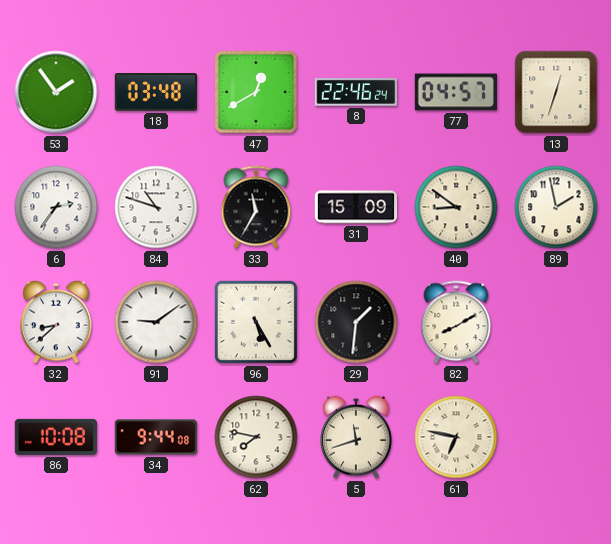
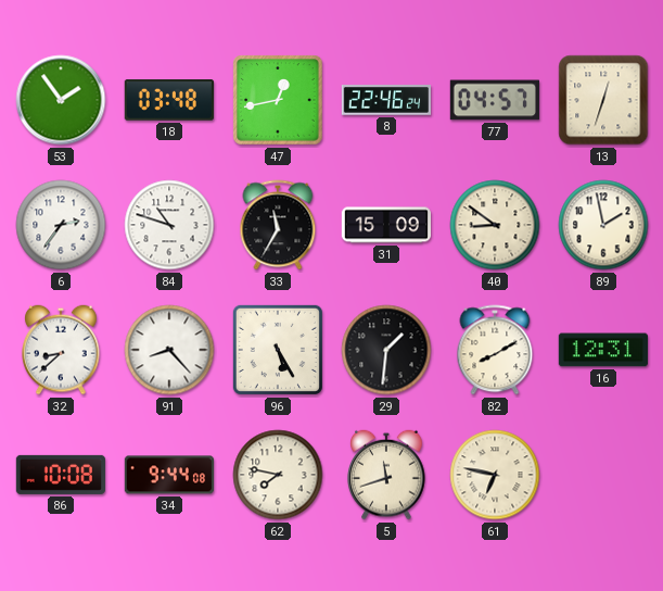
47: 12:40 -> 12:43 (278, 100)
91: 9:09 -> 8:23 (169, 350)
16: none -> 12:31 (603, 350)
